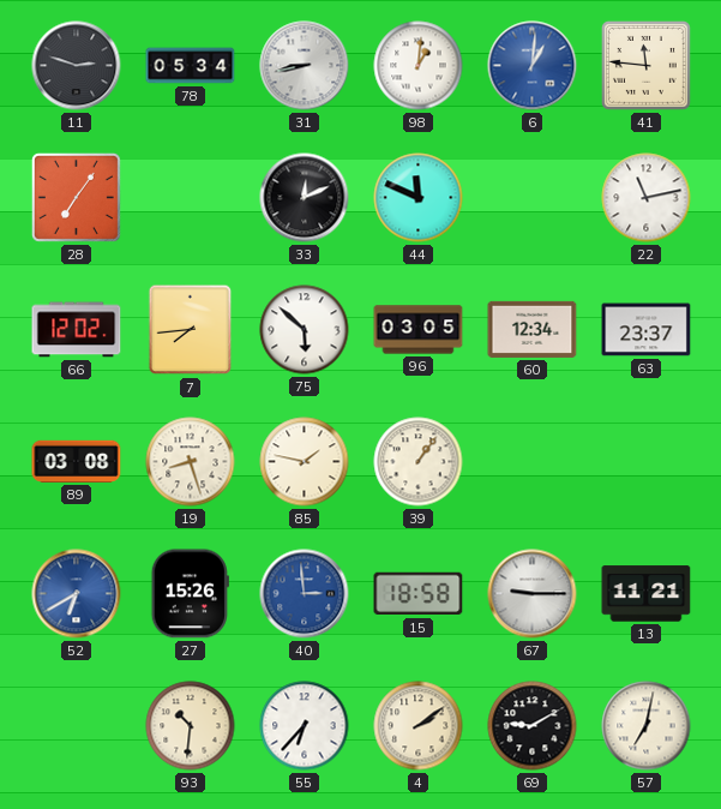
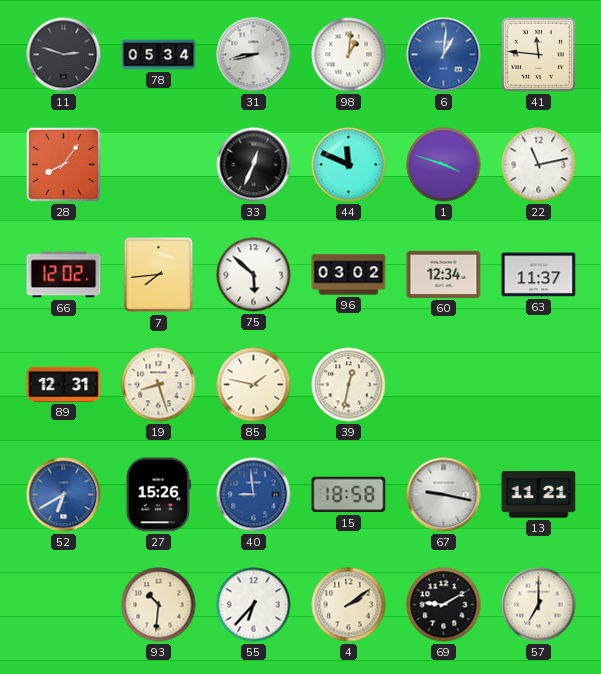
28: 7:06 -> 8:06 (63, 164)
33: 12:11 -> 12:34 (254, 165)
1: none -> 3:48 (444, 165)
96: 03:05 -> 03:02 (349, 275)
63: 23:37 -> 11:37 (539, 275)
89: 03:08 -> 12:31 (64, 384)
39: 1:06 -> 12:32 (349, 385)
40: 2:59 -> 8:59 (254, 495)
67: 9:15 -> 9:17 (444, 495)
57: 7:02 -> 7:00 (539, 605)
